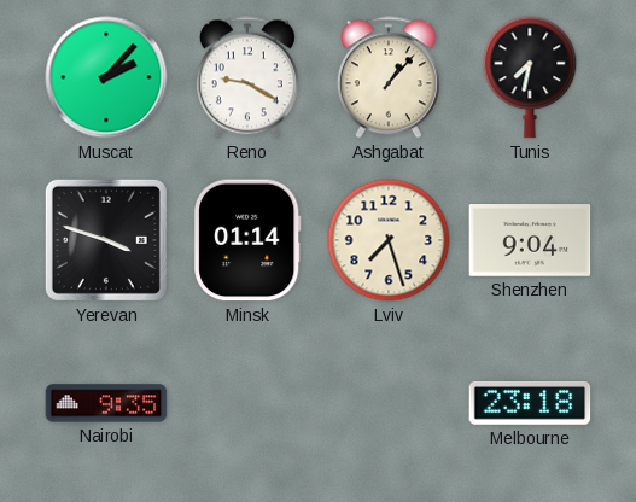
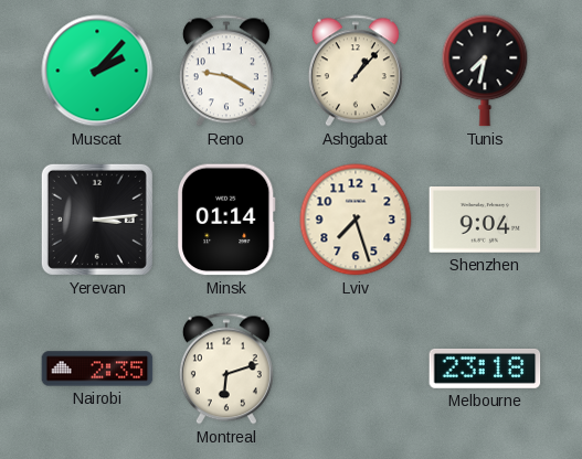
Yerevan: 3:48 -> 3:14 (97, 220)
Nairobi: 9:35 -> 2:35 (97, 369)
Montreal: none -> 6:12 (226, 369)
